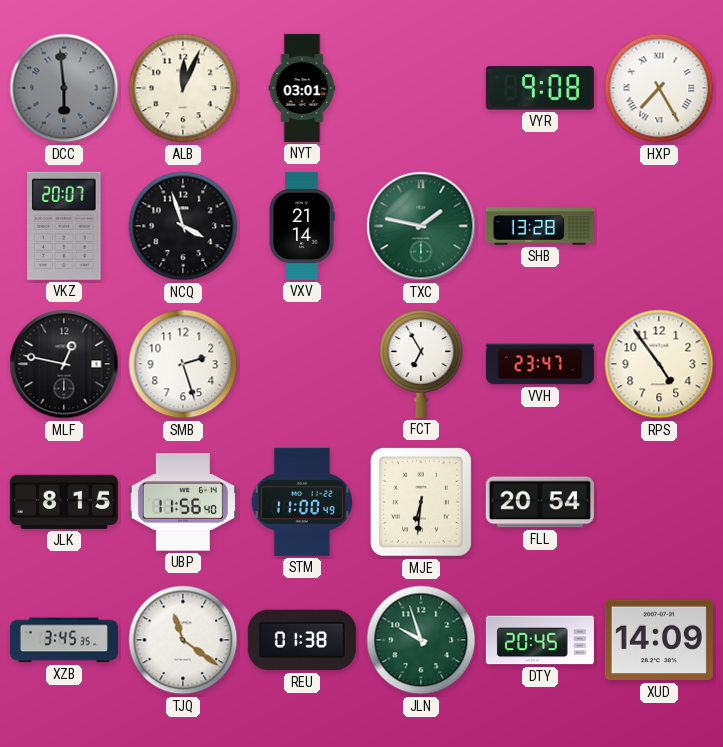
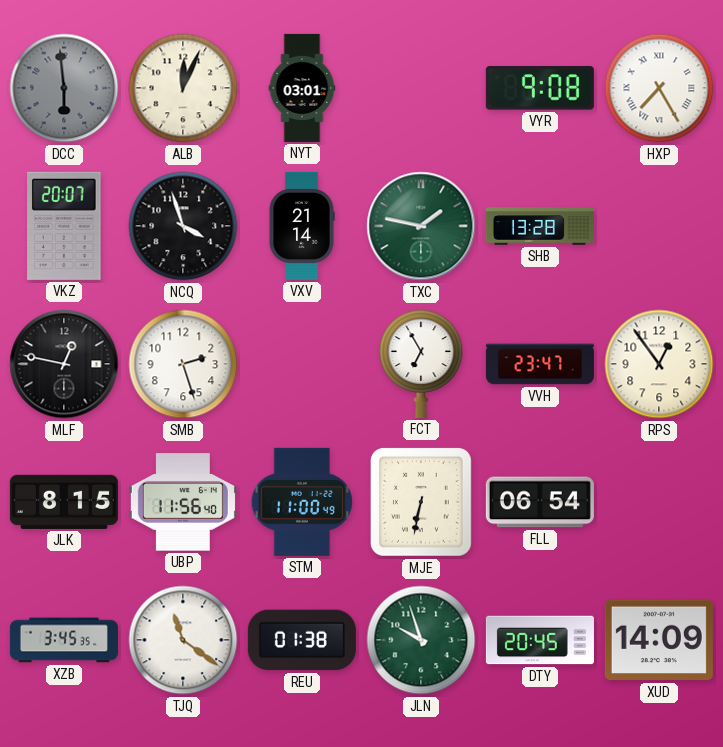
RPS: 4:54 -> 12:54 (659, 364)
MJE: 6:31 -> 6:32 (422, 503)
FLL: 20:54 -> 06:54 (540, 502)
